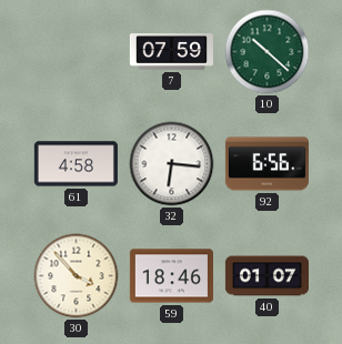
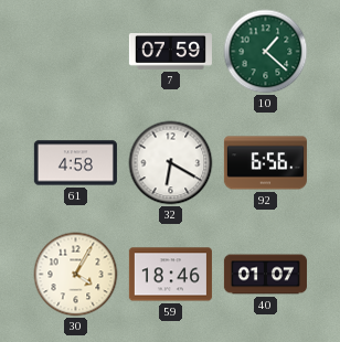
10: 10:22 -> 1:22 (266, 52)
32: 6:16 -> 6:20 (171, 163)
30: 3:53 -> 4:05 (76, 275)
